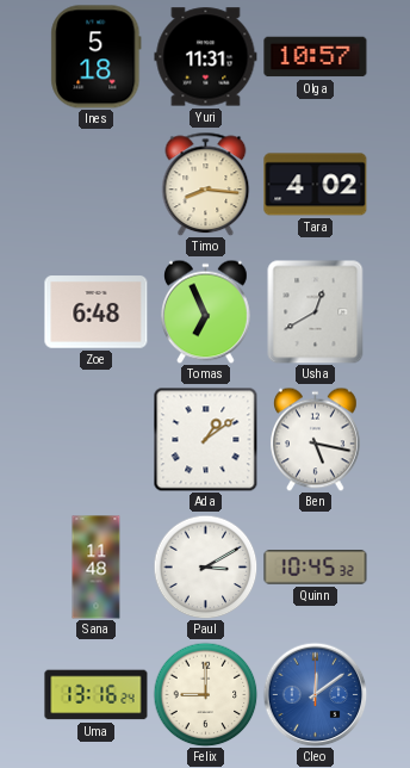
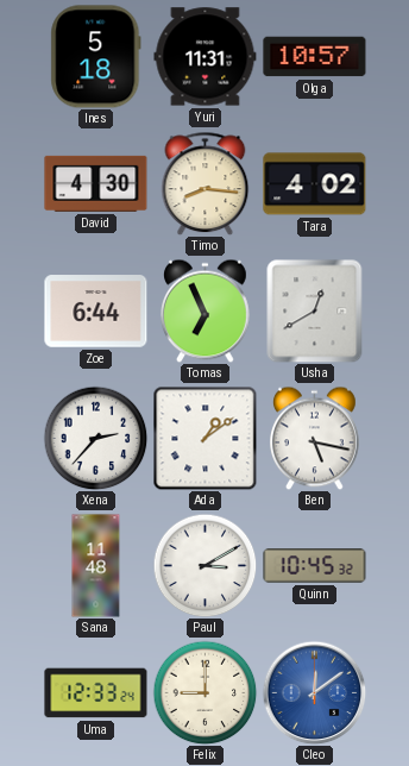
David: none -> 4:30 (96, 183)
Zoe: 6:48 -> 6:44 (96, 312)
Xena: none -> 2:37 (95, 438)
Uma: 13:16 -> 12:33 (96, 693)
